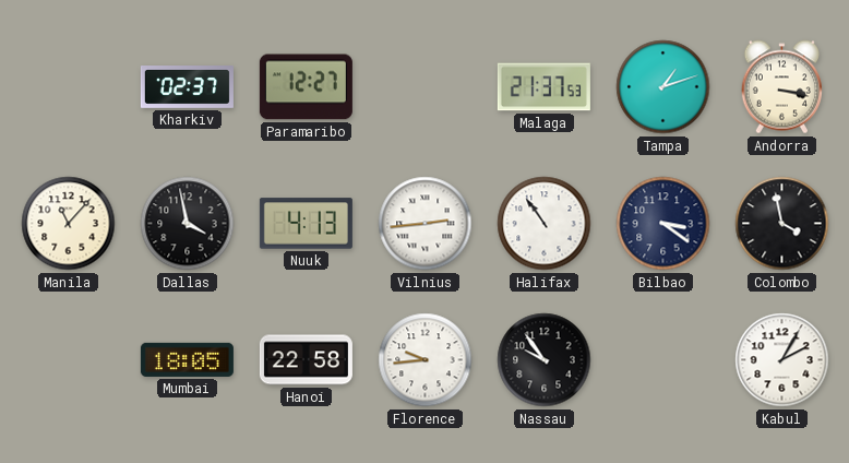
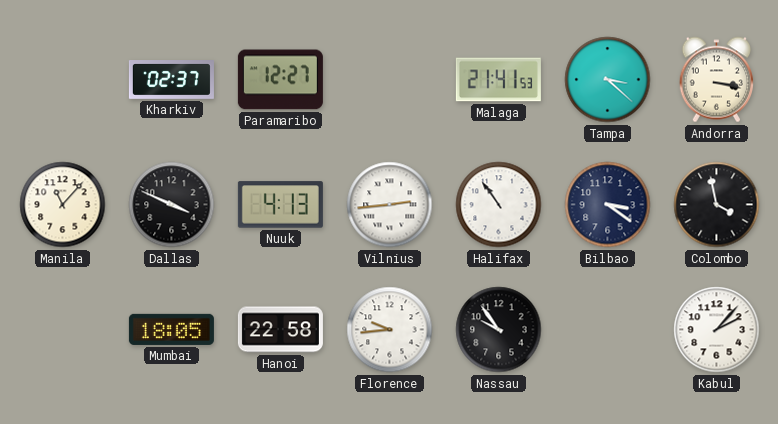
Malaga: 21:37 -> 21:41 (498, 80)
Tampa: 1:12 -> 3:22 (608, 80)
Dallas: 3:58 -> 3:49 (172, 205)
Kabul: 2:05 -> 2:07 (717, 330)
